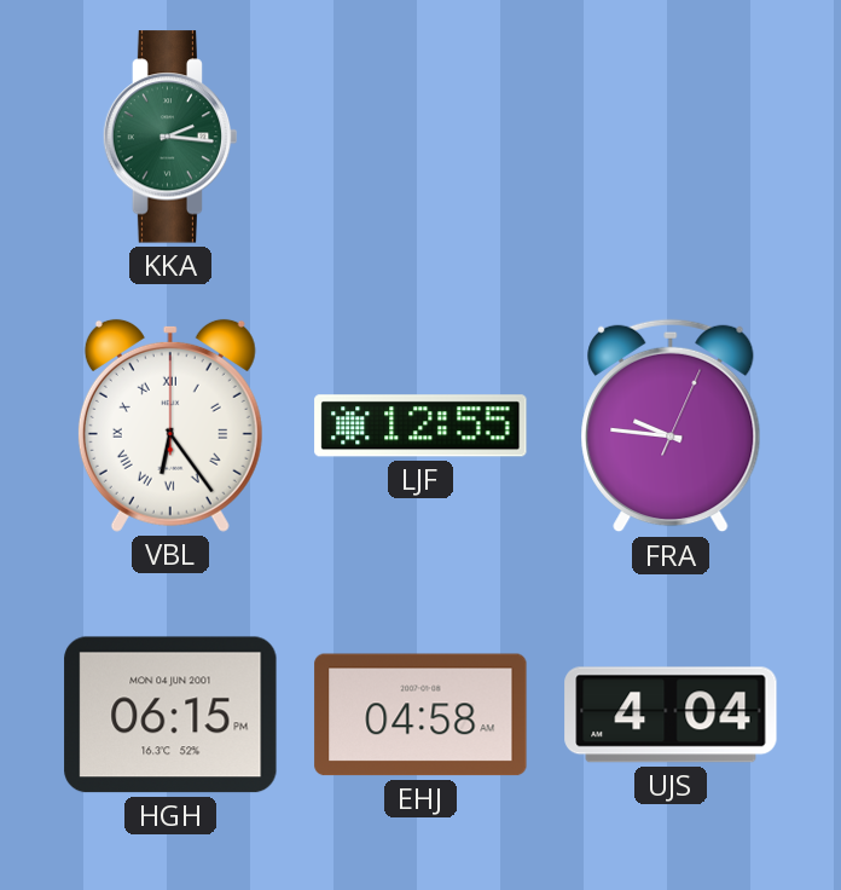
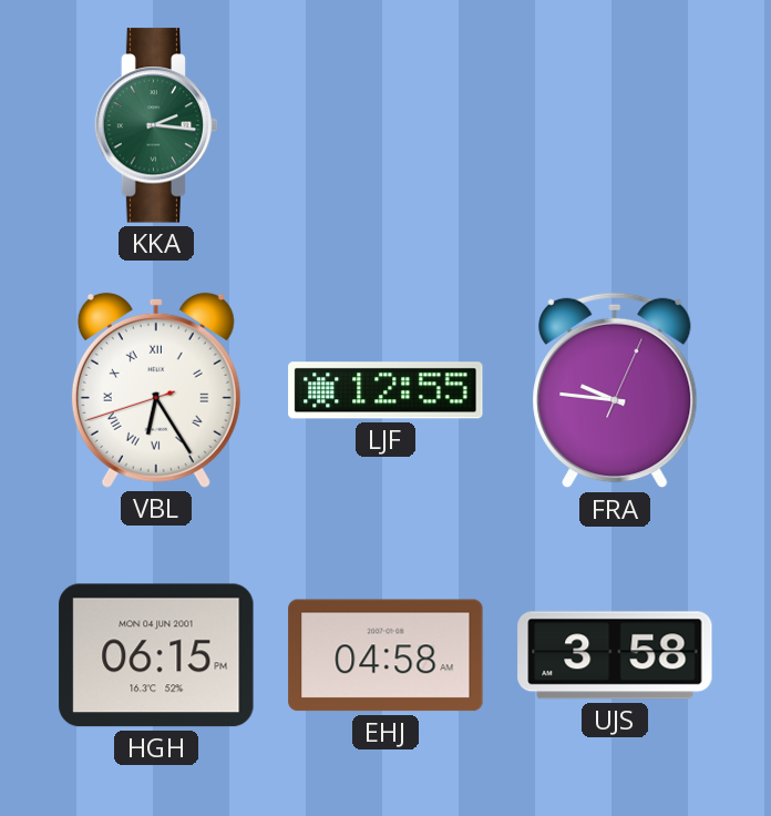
VBL: 6:24:00 -> 6:24:42 (156, 390)
UJS: 4:04 -> 3:58 (615, 655)
